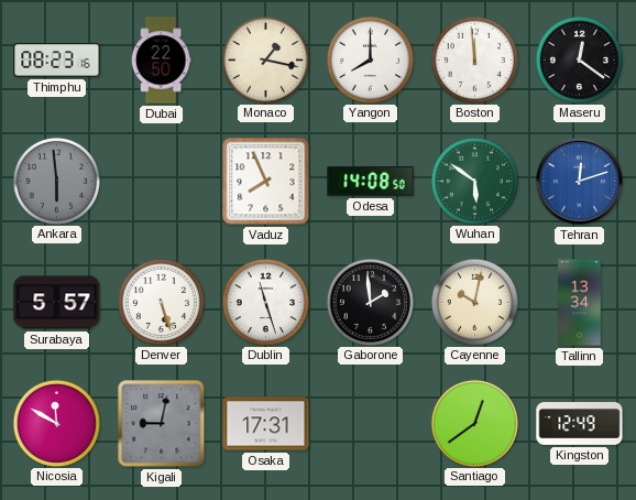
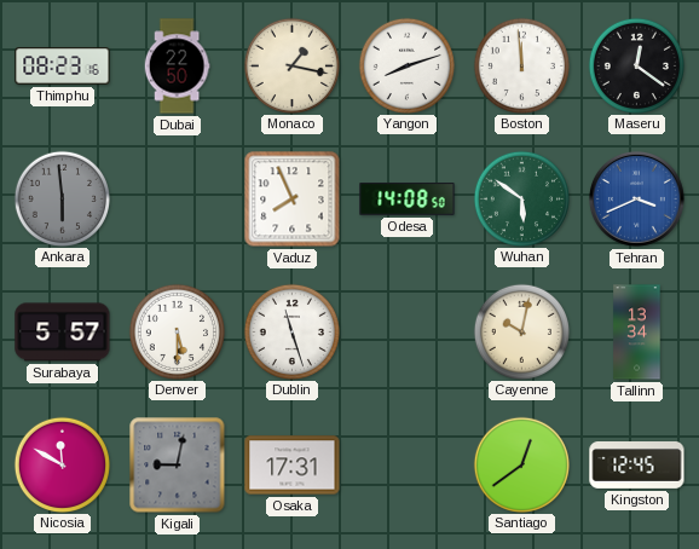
Yangon: 8:00 -> 8:12 (406, 65)
Tehran: 12:12 -> 3:41 (636, 198)
Denver: 5:27 -> 5:30 (177, 331)
Gaborone: 1:59 -> none (370, 302)
Kingston: 12:49 -> 12:45 (637, 466)
